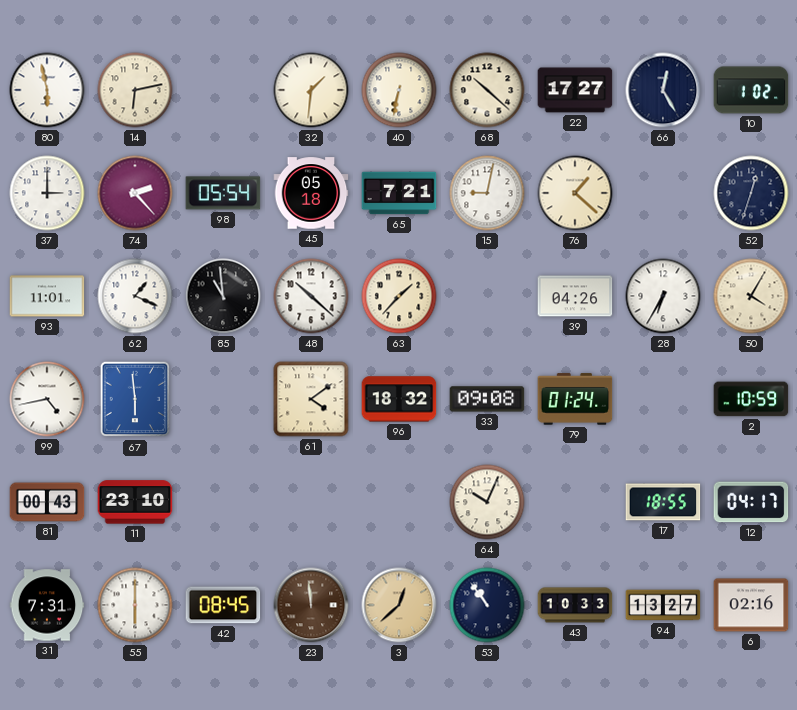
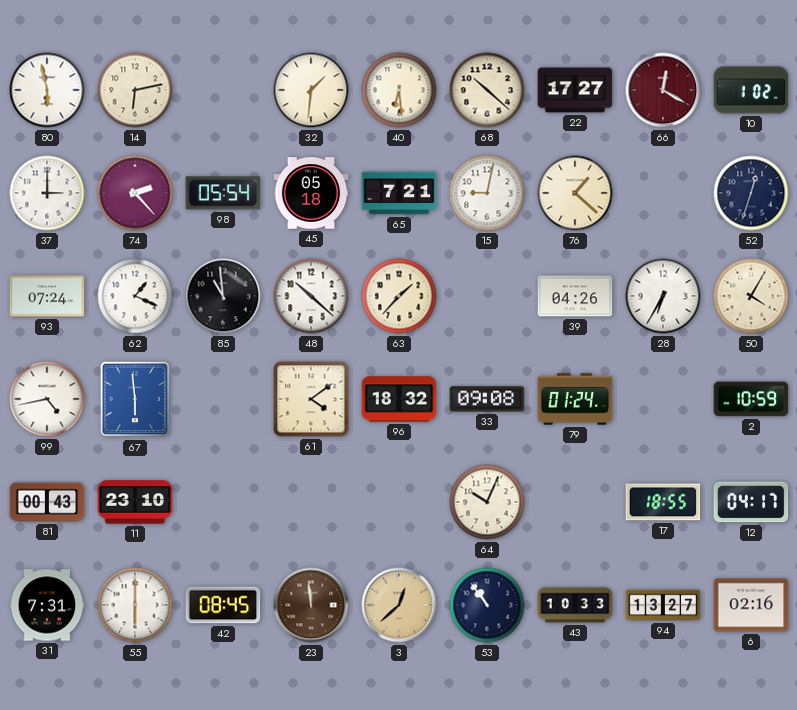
40: 6:32 -> 6:29 (399, 90)
66: 12:25 -> 12:20 (663, 90)
66 dial: navy -> burgundy (663, 90)
93: 11:01 -> 07:24 (47, 296)
